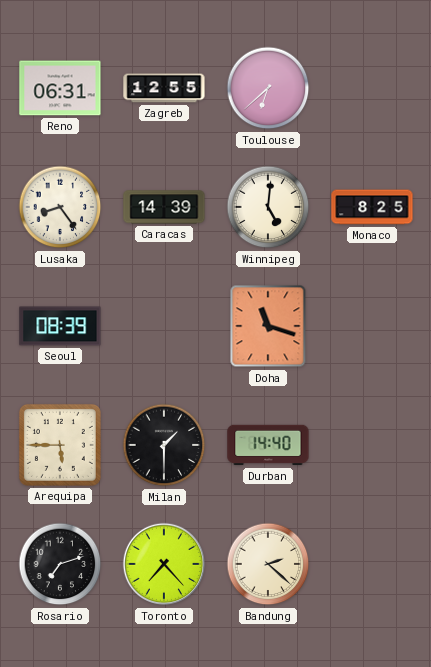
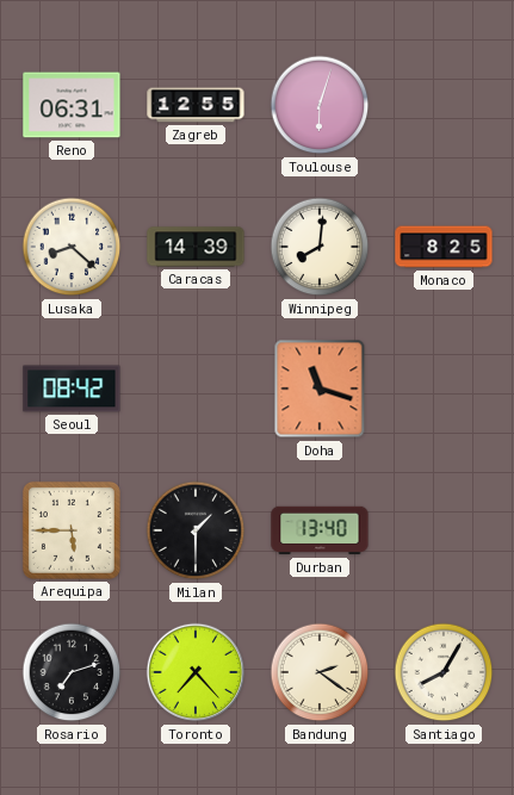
Toulouse: 6:38 -> 6:03 (320, 105)
Lusaka: 8:24 -> 8:22 (72, 247)
Winnipeg: 5:01 -> 8:01 (320, 247)
Seoul: 08:39 -> 08:42 (72, 389)
Durban: 14:40 -> 13:40 (320, 530)
Bandung: 2:22 -> 2:21 (320, 672)
Santiago: none -> 8:05 (444, 672)
